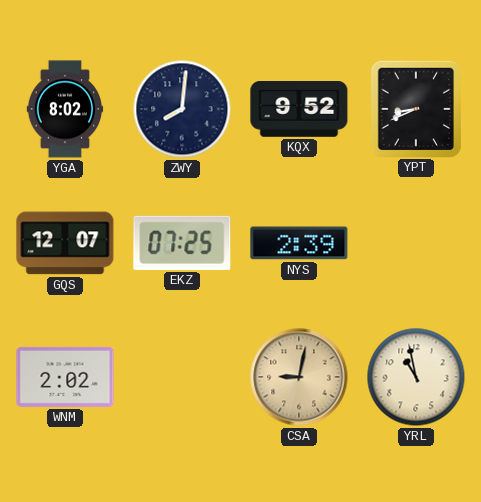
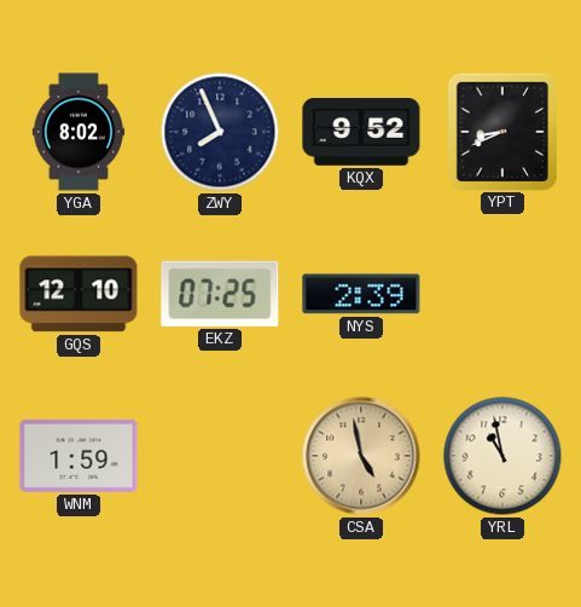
ZWY: 8:01 -> 7:56 (220, 132)
GQS: 12:07 -> 12:10 (79, 294)
WNM: 2:02 -> 1:59 (79, 456)
CSA: 9:02 -> 4:58 (361, 456)
